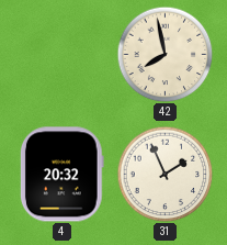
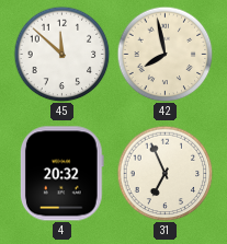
45: none -> 11:52 (61, 54)
31: 1:56 -> 6:56 (164, 173)
